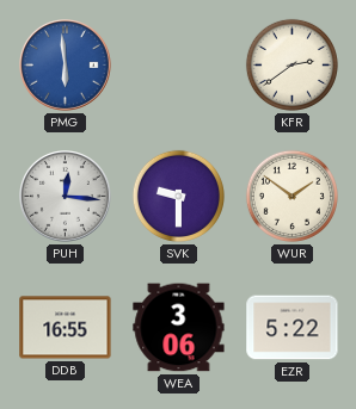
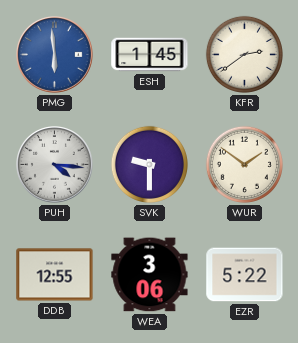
ESH: none -> 1:45 (150, 55)
PUH: 12:16 -> 4:16 (55, 165)
DDB: 16:55 -> 12:55 (55, 275)
